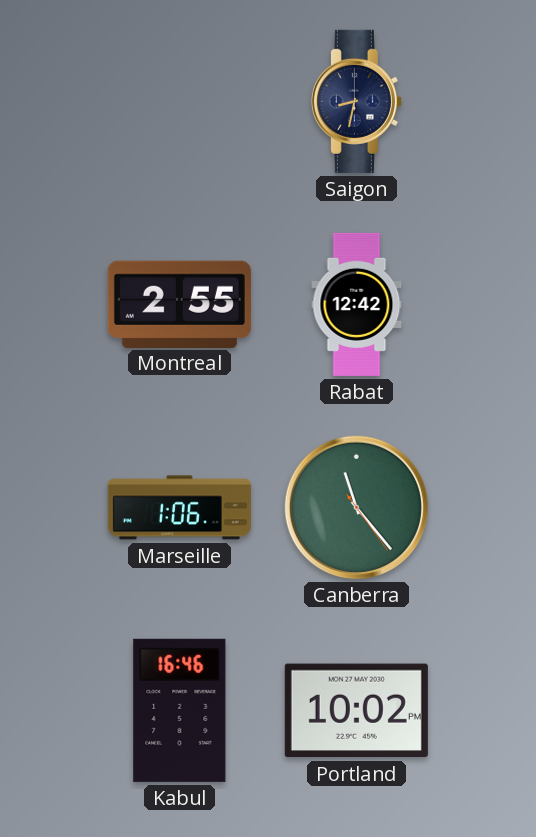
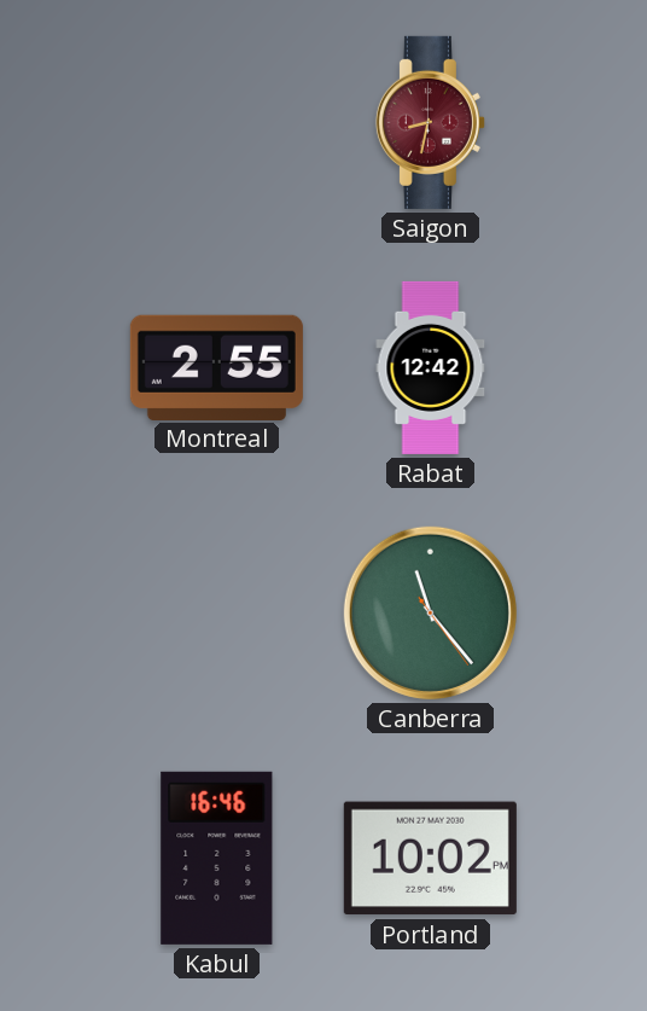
Saigon dial: navy -> burgundy (430, 122)
Marseille: 1:06 -> none (179, 508)
